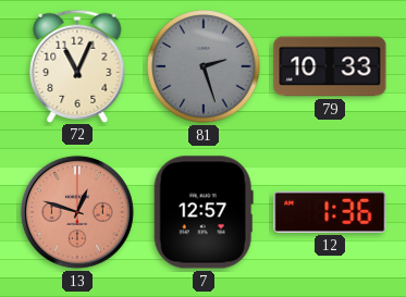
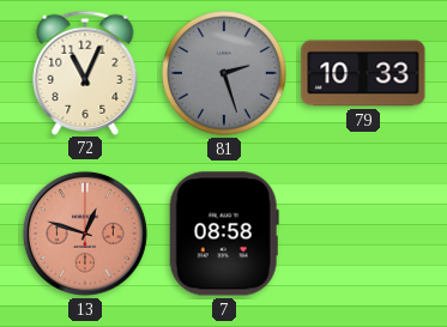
7: 12:57 -> 08:58 (224, 234)
12: 1:36 -> none (330, 212)
